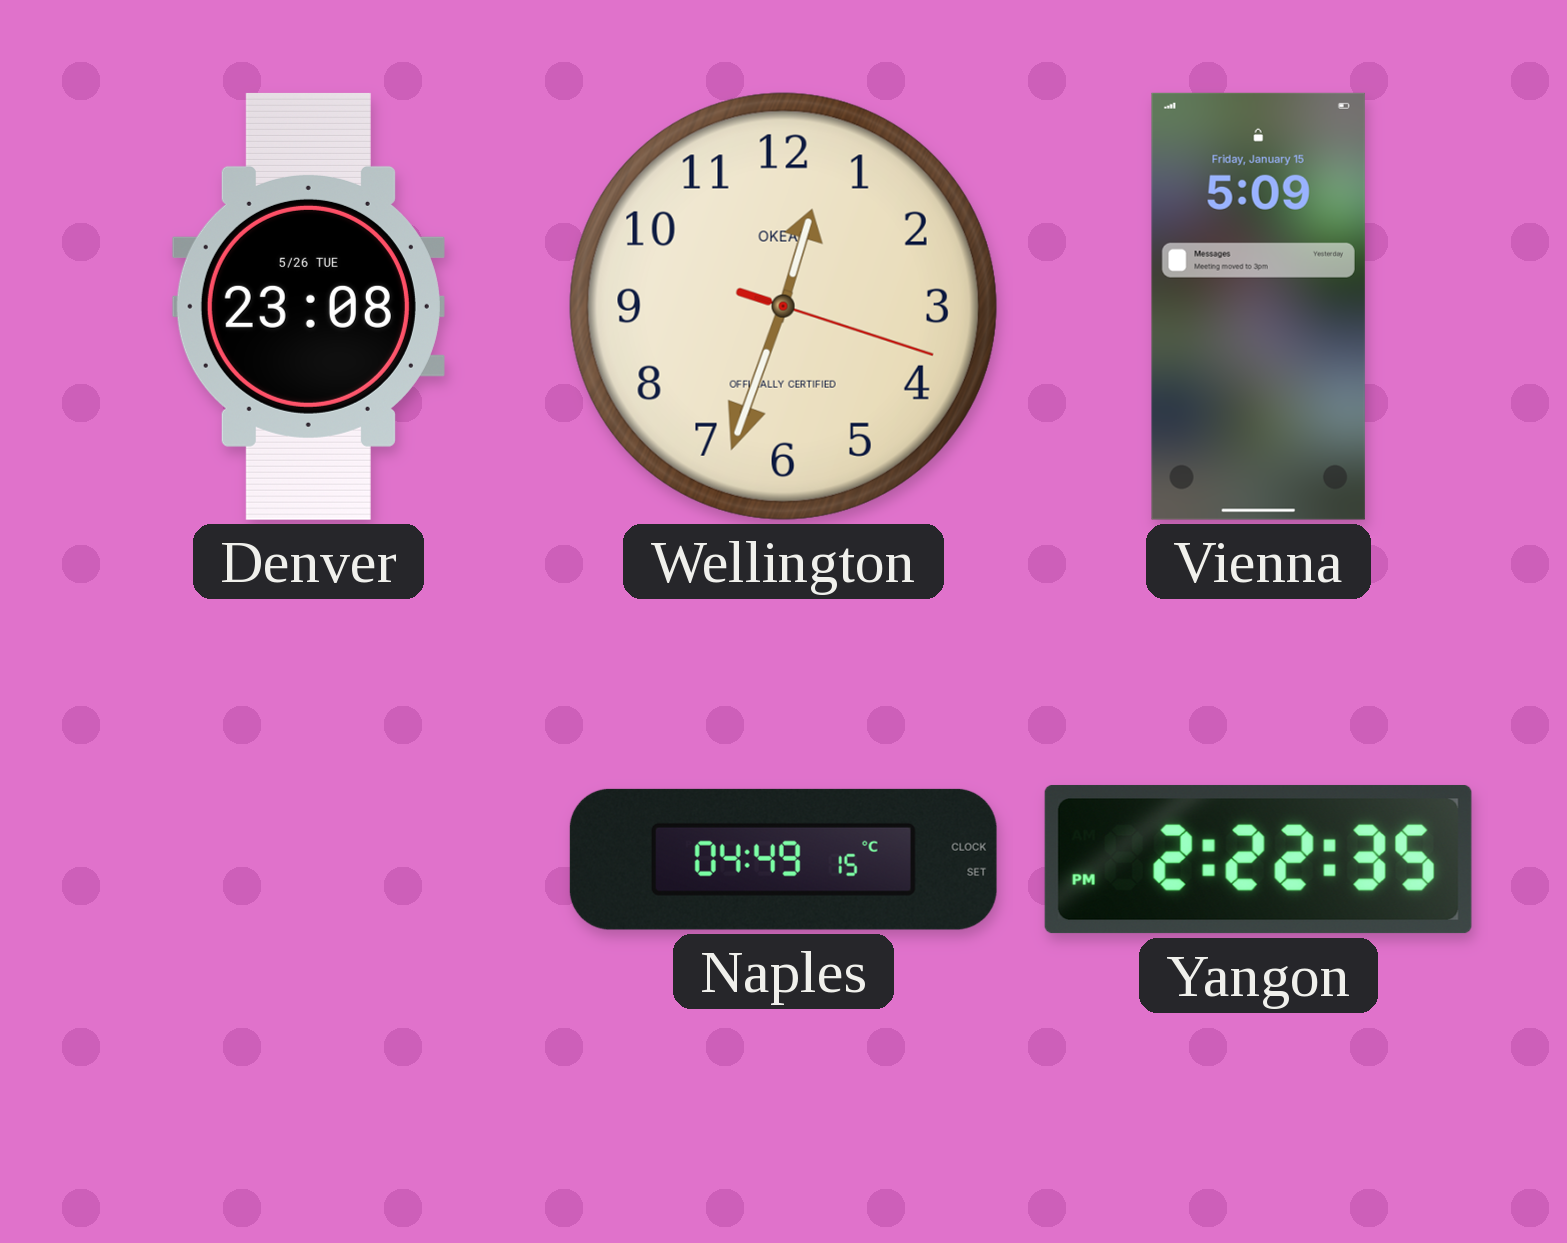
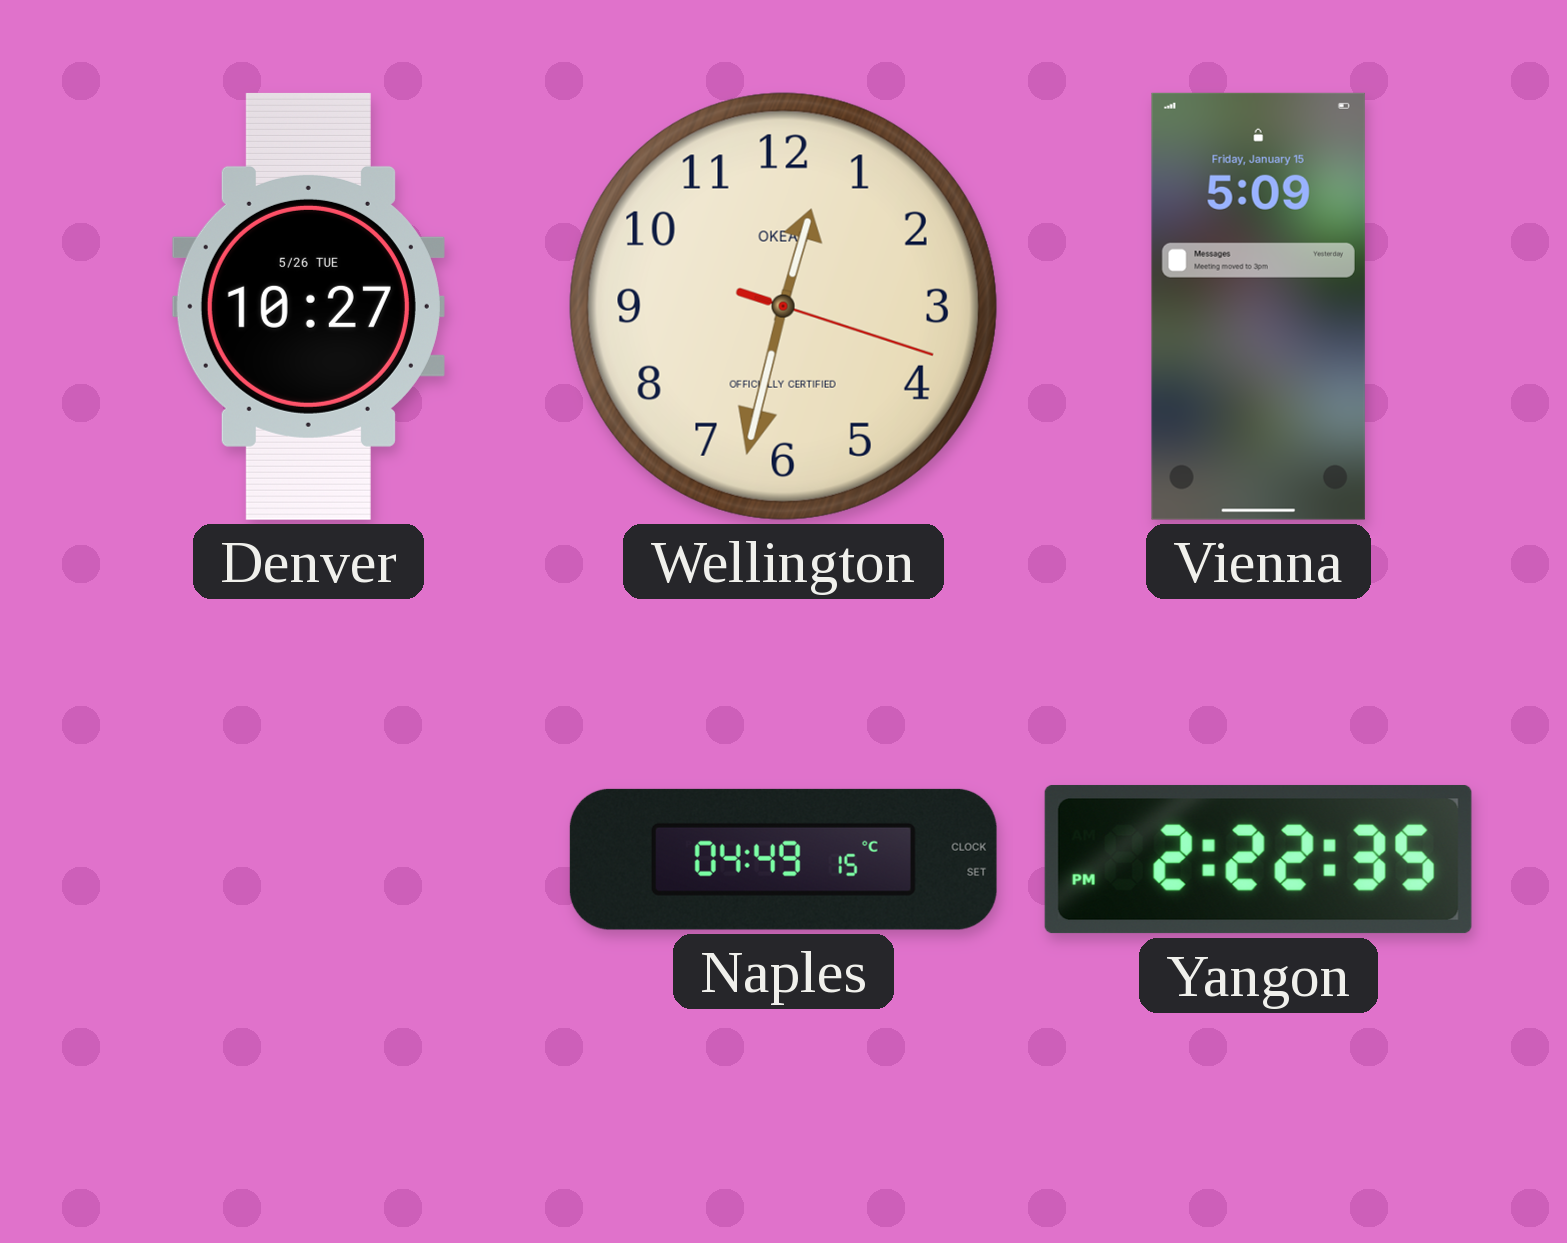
Denver: 23:08 -> 10:27 (308, 306)
Wellington: 12:33 -> 12:32 (783, 306)
